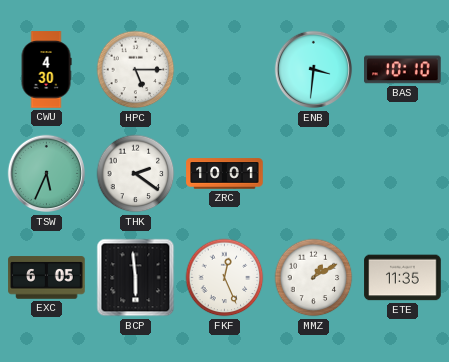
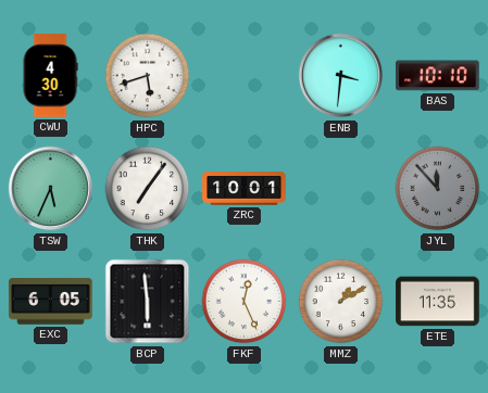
HPC: 5:15 -> 5:42 (148, 76)
THK: 2:21 -> 7:06 (148, 189)
JYL: none -> 11:53 (438, 189)
